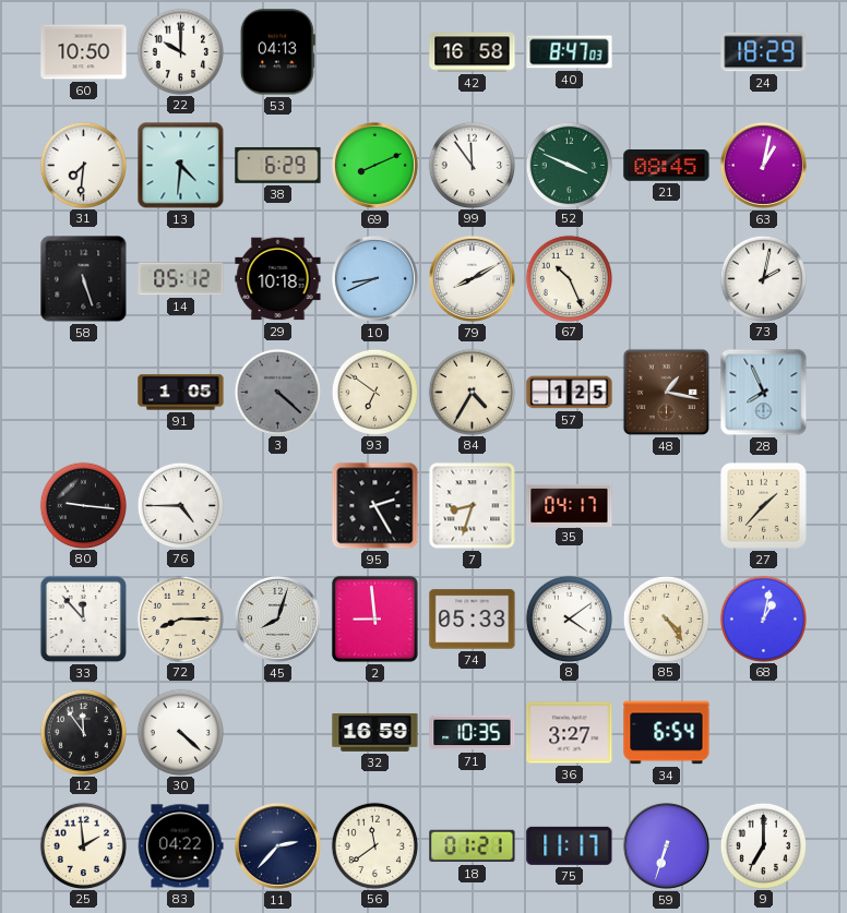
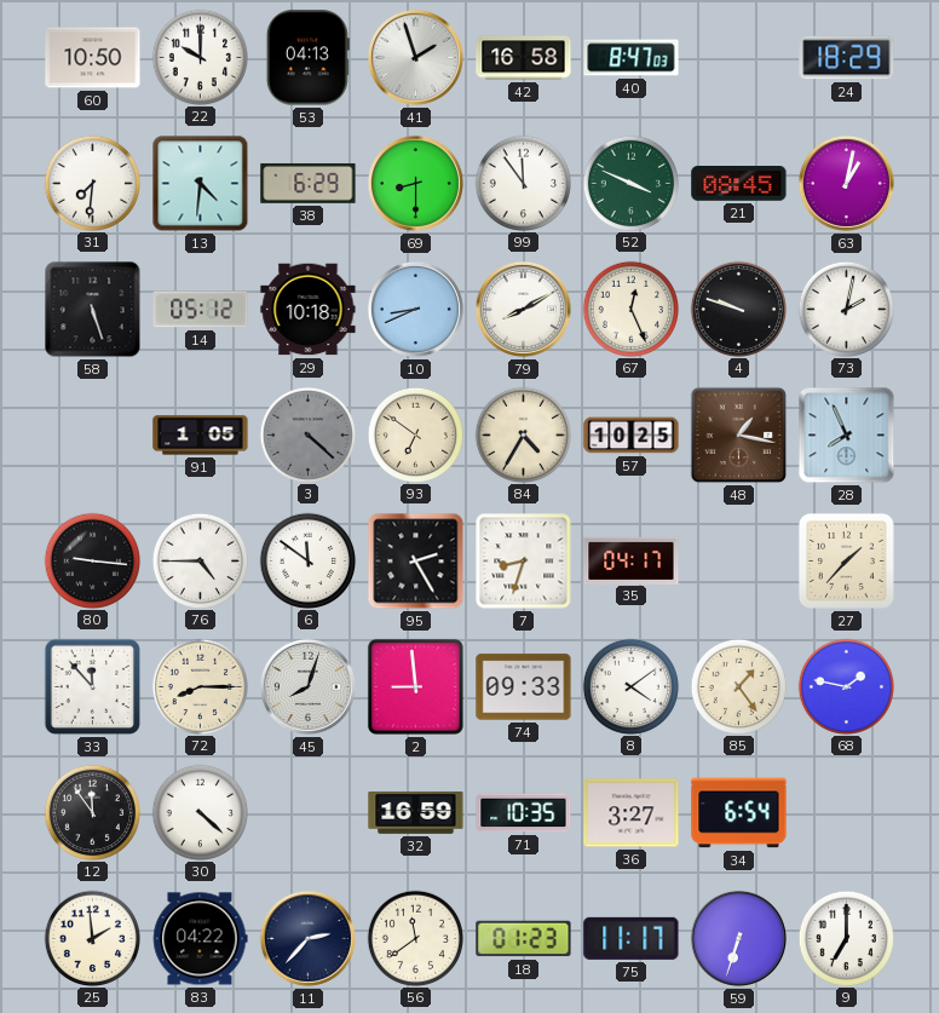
41: none -> 1:57 (415, 57)
69: 8:11 -> 8:30 (415, 183)
67: 10:26 -> 12:26 (630, 309)
4: none -> 9:48 (738, 309)
57: 1:25 -> 10:25 (632, 436)
6: none -> 11:51 (307, 560)
74: 05:33 -> 09:33 (524, 687)
85: 4:24 -> 1:24 (738, 686)
68: 1:02 -> 1:47 (846, 686)
18: 01:21 -> 01:23 (524, 939)
